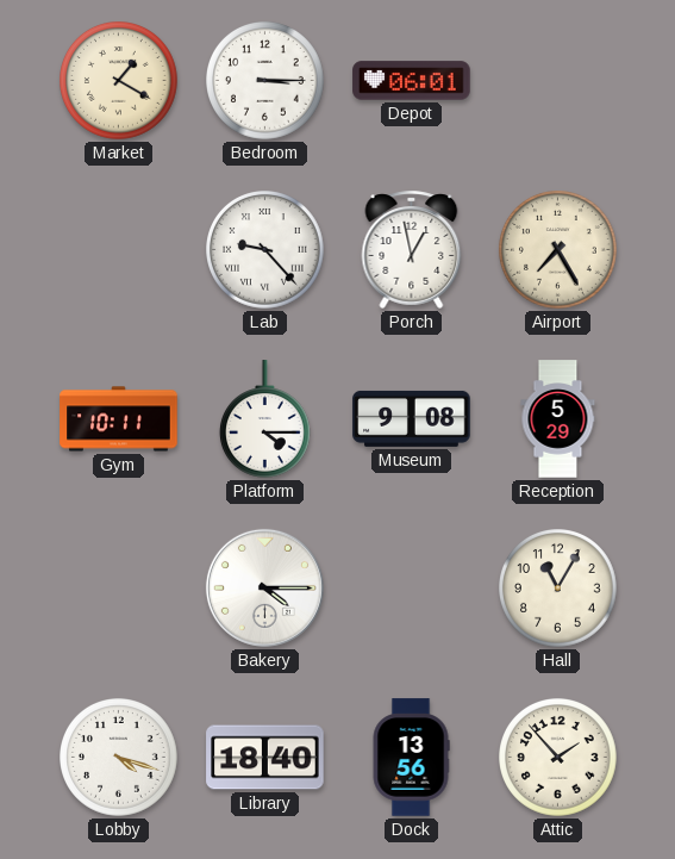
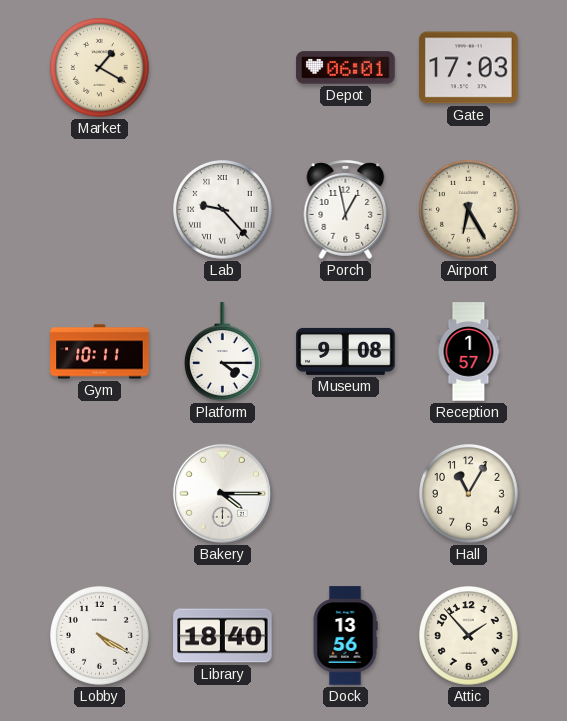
Bedroom: 3:15 -> none (265, 81)
Gate: none -> 17:03 (469, 68)
Airport: 7:25 -> 6:25 (469, 210)
Reception: 5:29 -> 1:57 (469, 352)
Lobby: 4:18 -> 4:20 (100, 636)
